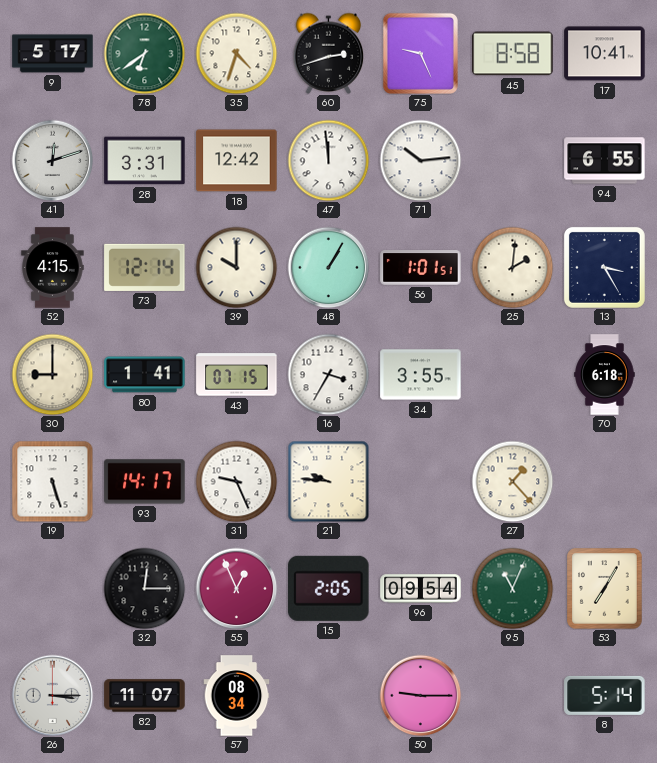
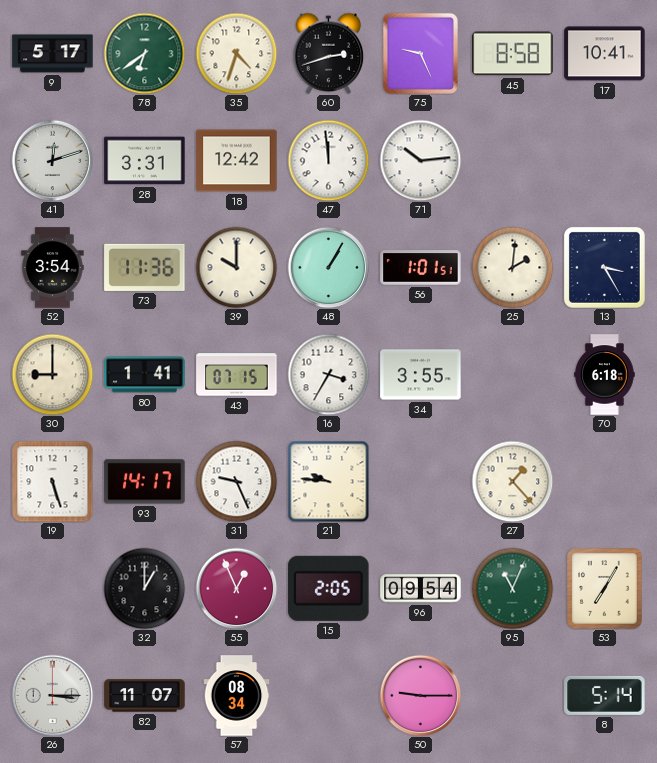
94: 6:55 -> none (605, 161)
52: 4:15 -> 3:54 (53, 268)
73: 12:14 -> 11:36 (145, 267)
32: 12:15 -> 1:00 (144, 588)
